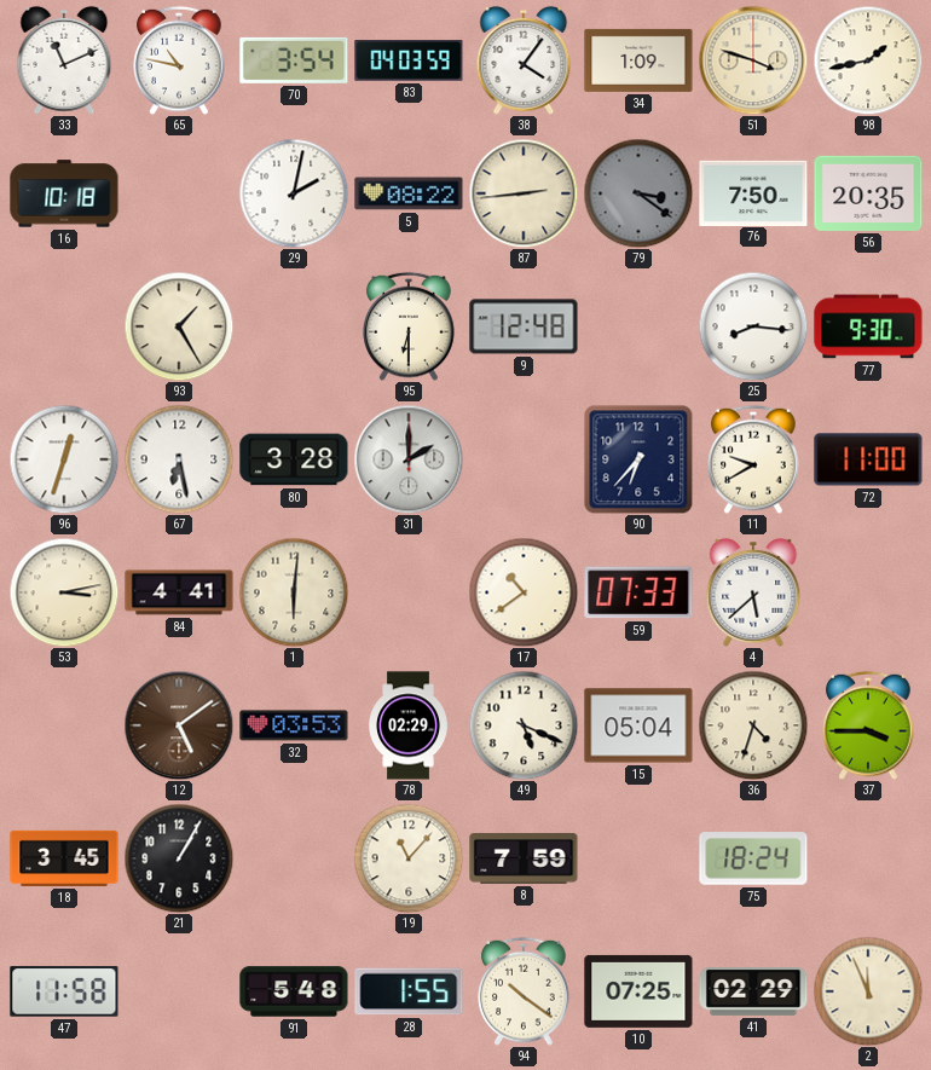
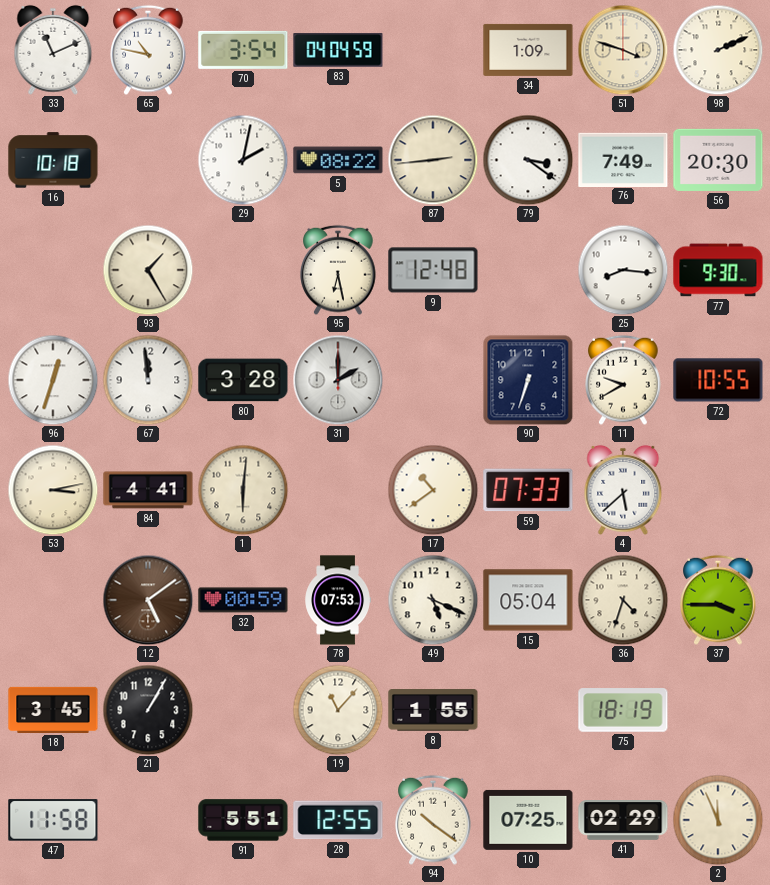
83: 04:03 -> 04:04 (338, 50)
38: 4:06 -> none (524, 60)
98: 1:43 -> 2:11 (718, 50)
79 dial: grey -> white (528, 160)
76: 7:50 -> 7:49 (623, 159)
56: 20:35 -> 20:30 (718, 160)
95: 6:30 -> 6:28 (338, 270)
67: 6:28 -> 11:59 (148, 380)
90: 6:37 -> 6:33 (528, 380)
72: 11:00 -> 10:55 (718, 380)
32: 03:53 -> 00:59 (243, 600)
78: 02:29 -> 07:53 (337, 600)
8: 7:59 -> 1:55 (433, 710)
75: 18:24 -> 18:19 (623, 710)
91: 5:48 -> 5:51 (243, 820)
28: 1:55 -> 12:55 (338, 820)
